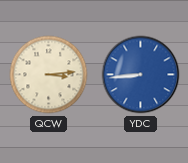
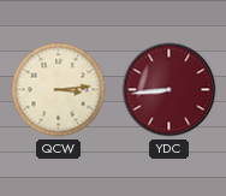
YDC dial: blue -> burgundy (169, 90)
